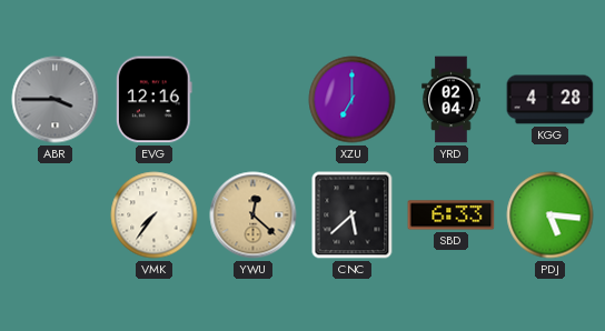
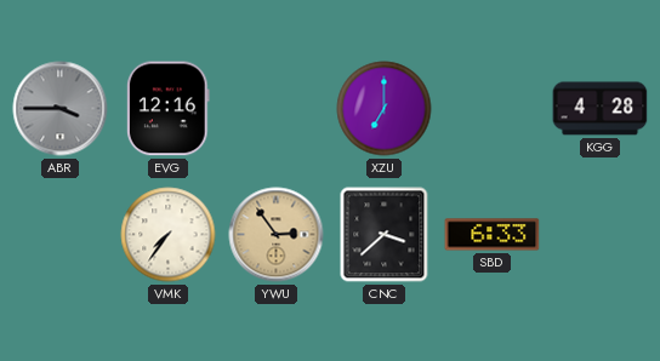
YRD: 02:04 -> none (452, 100)
YWU: 12:22 -> 2:54 (277, 235)
CNC: 5:38 -> 3:38 (385, 235)
PDJ: 5:16 -> none (551, 215)
